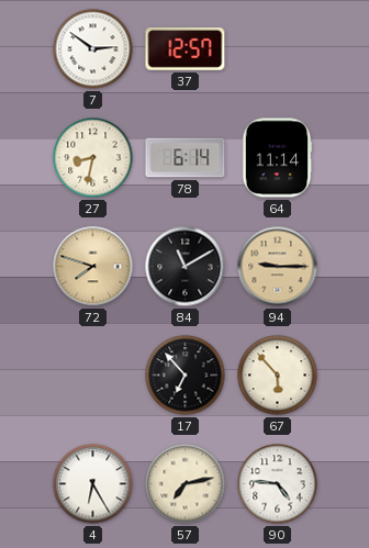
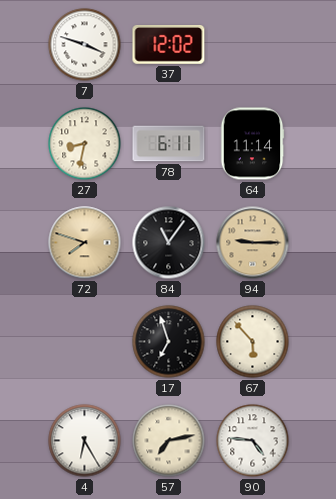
7: 2:51 -> 3:48 (85, 45)
37: 12:57 -> 12:02 (169, 45)
78: 6:14 -> 6:11 (169, 144)
84: 11:10 -> 11:06 (169, 243)
17: 6:53 -> 6:57 (169, 342)
